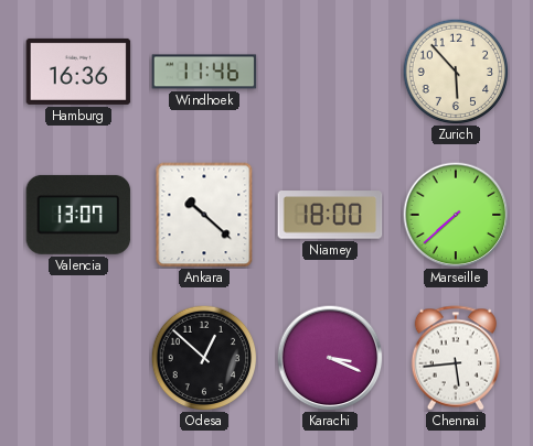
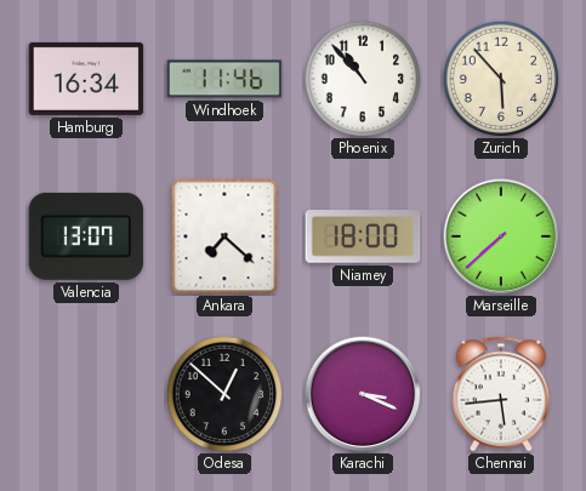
Hamburg: 16:36 -> 16:34 (86, 79)
Phoenix: none -> 10:53 (363, 79)
Ankara: 10:22 -> 7:22 (224, 236)
